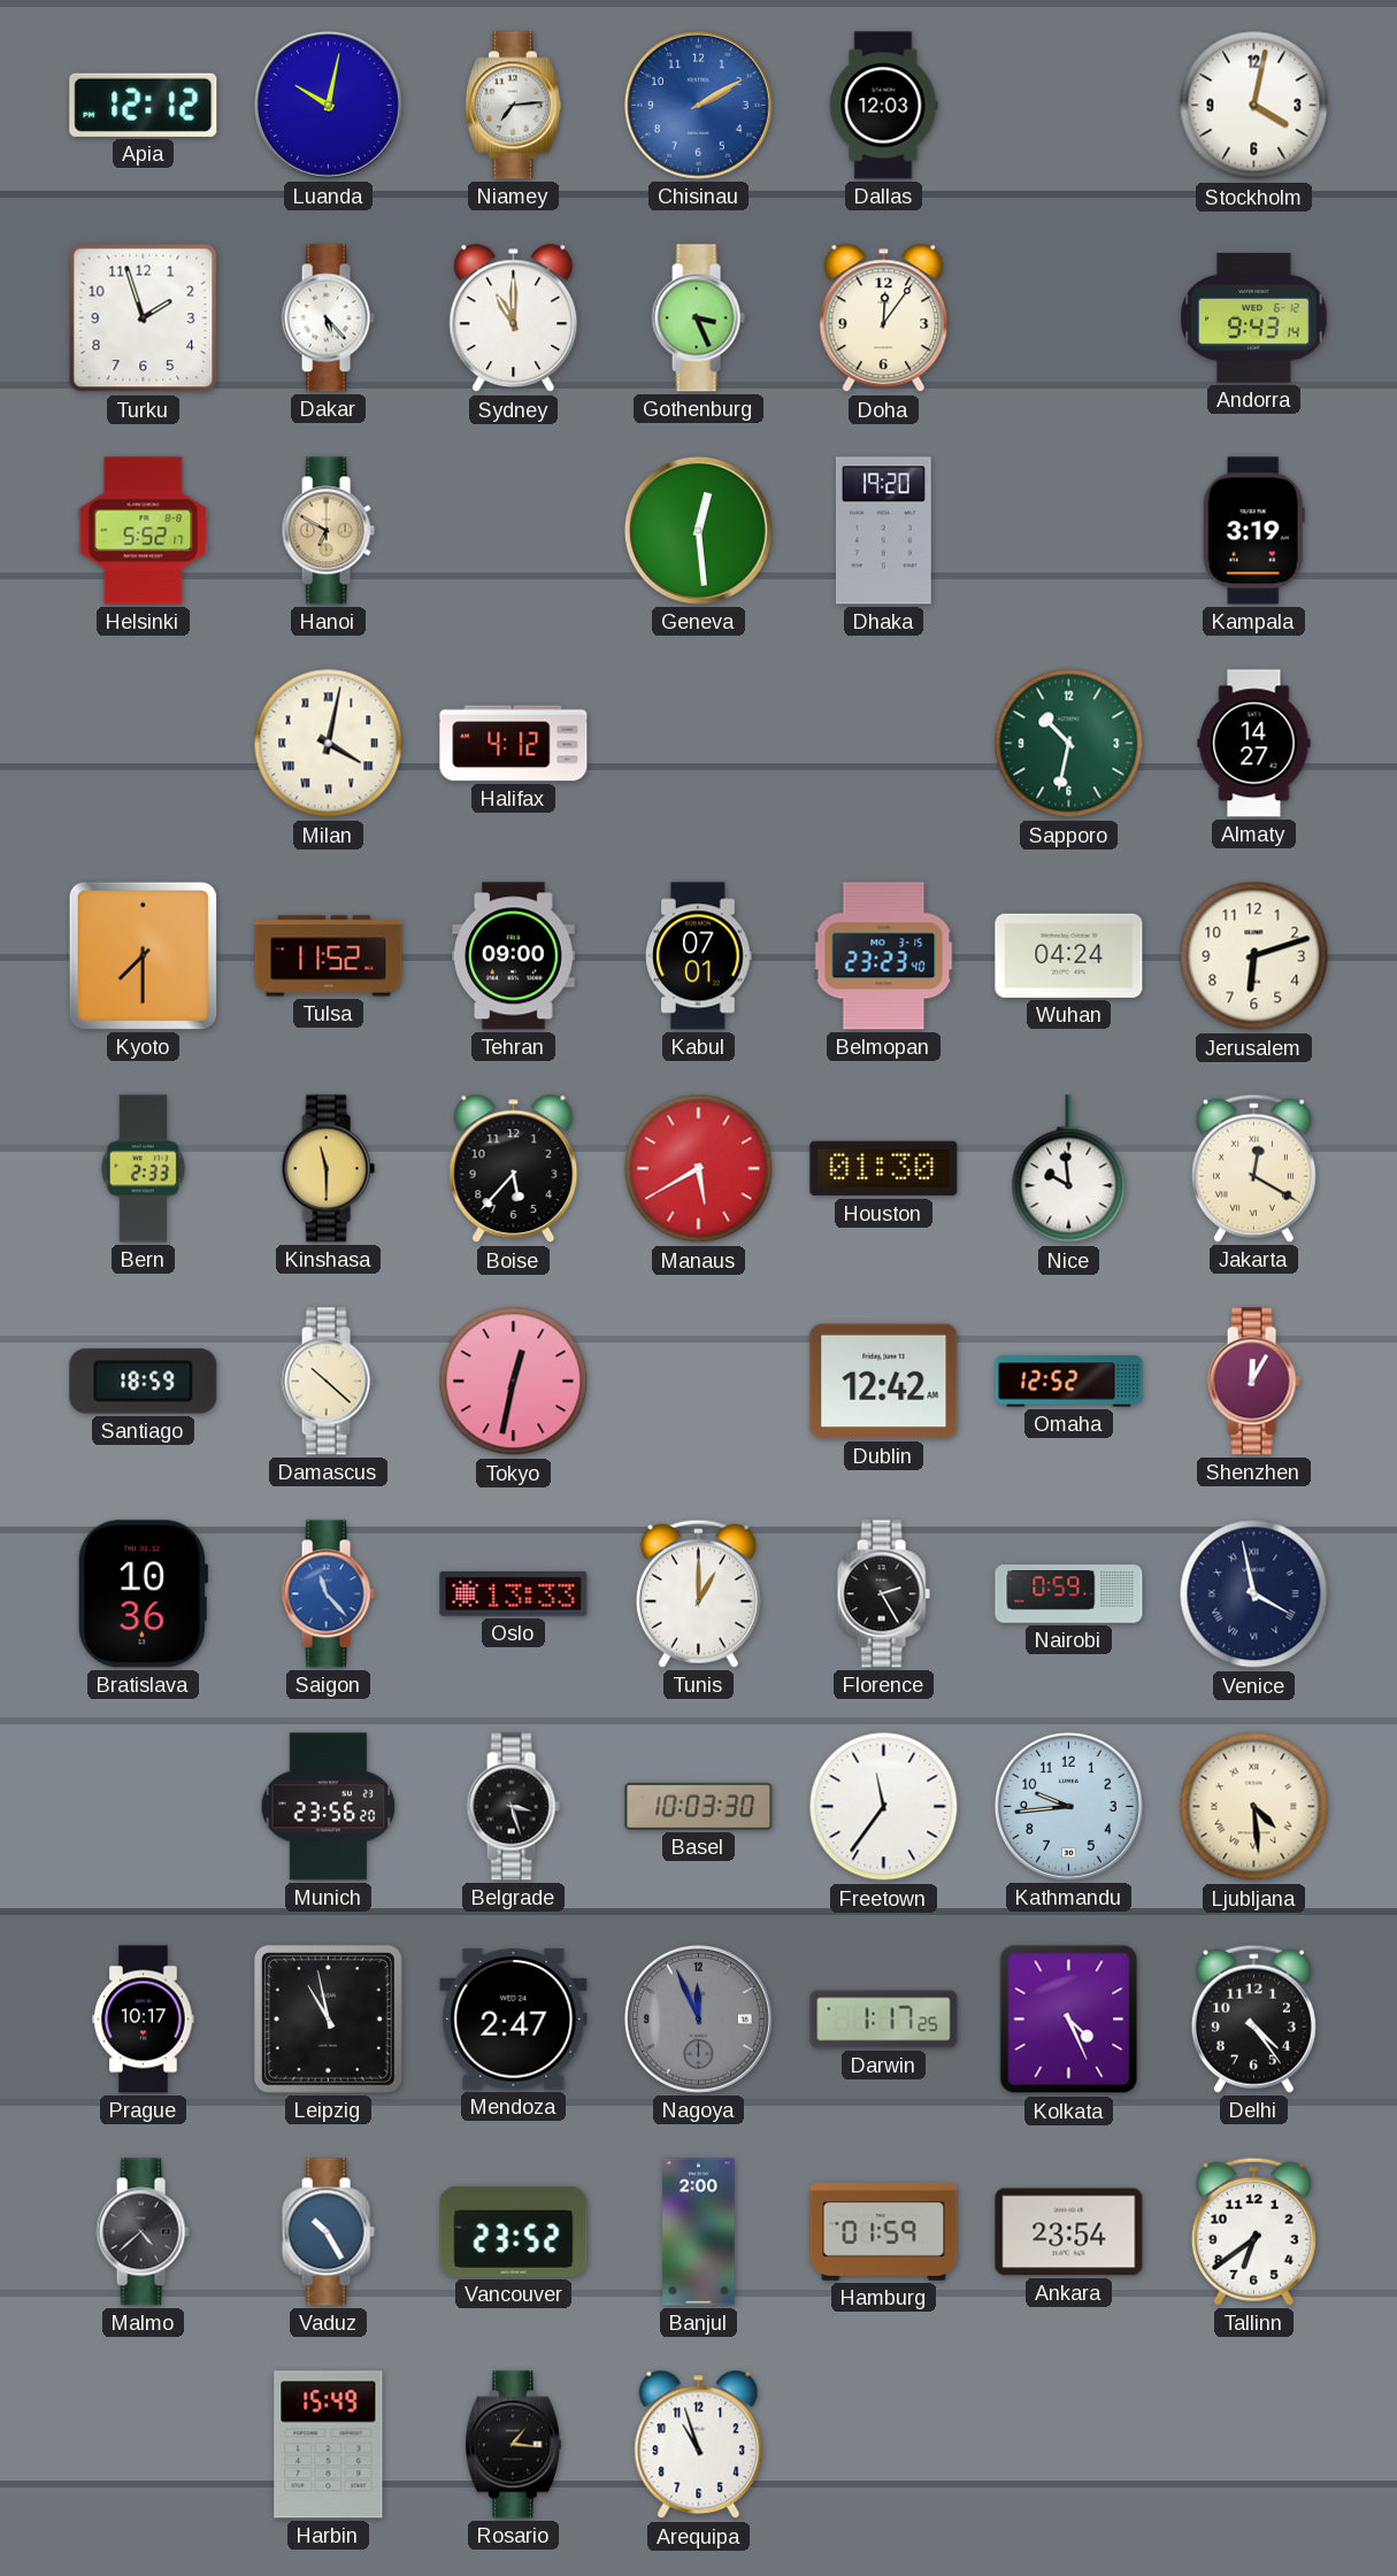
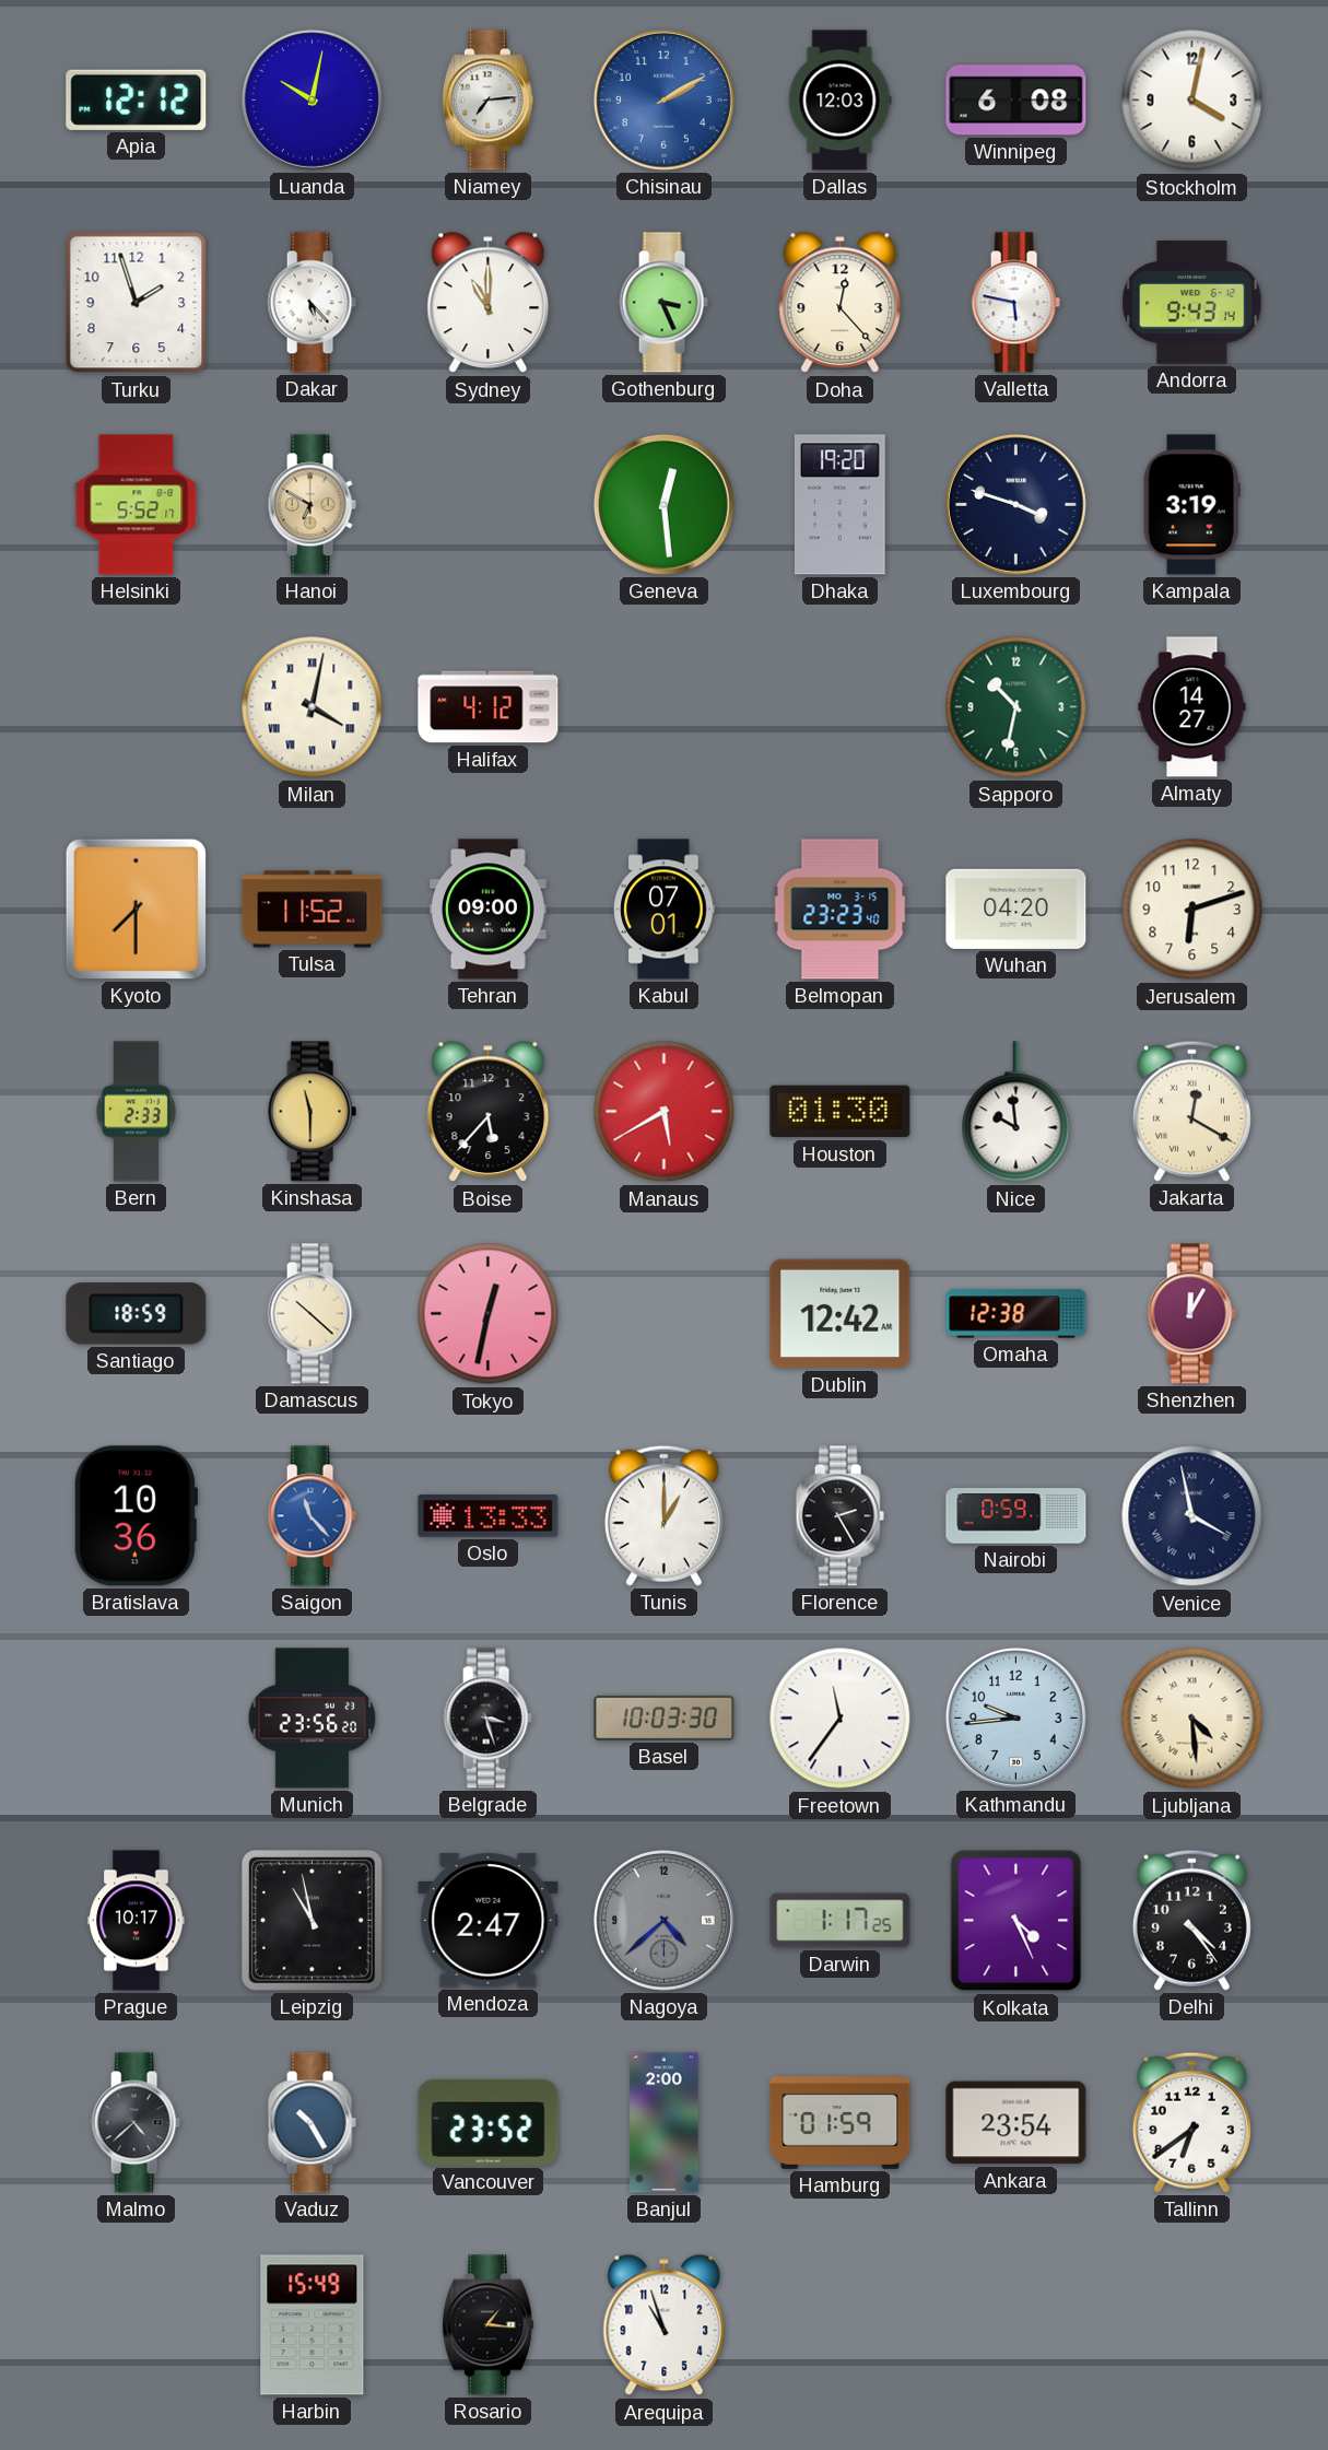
Winnipeg: none -> 6:08 (1016, 101)
Doha: 12:06 -> 12:23 (841, 303)
Valletta: none -> 5:47 (1015, 303)
Luxembourg: none -> 3:48 (1015, 504)
Wuhan: 04:24 -> 04:20 (1016, 909)
Omaha: 12:52 -> 12:38 (1016, 1314)
Nagoya: 11:56 -> 4:38 (663, 1920)
